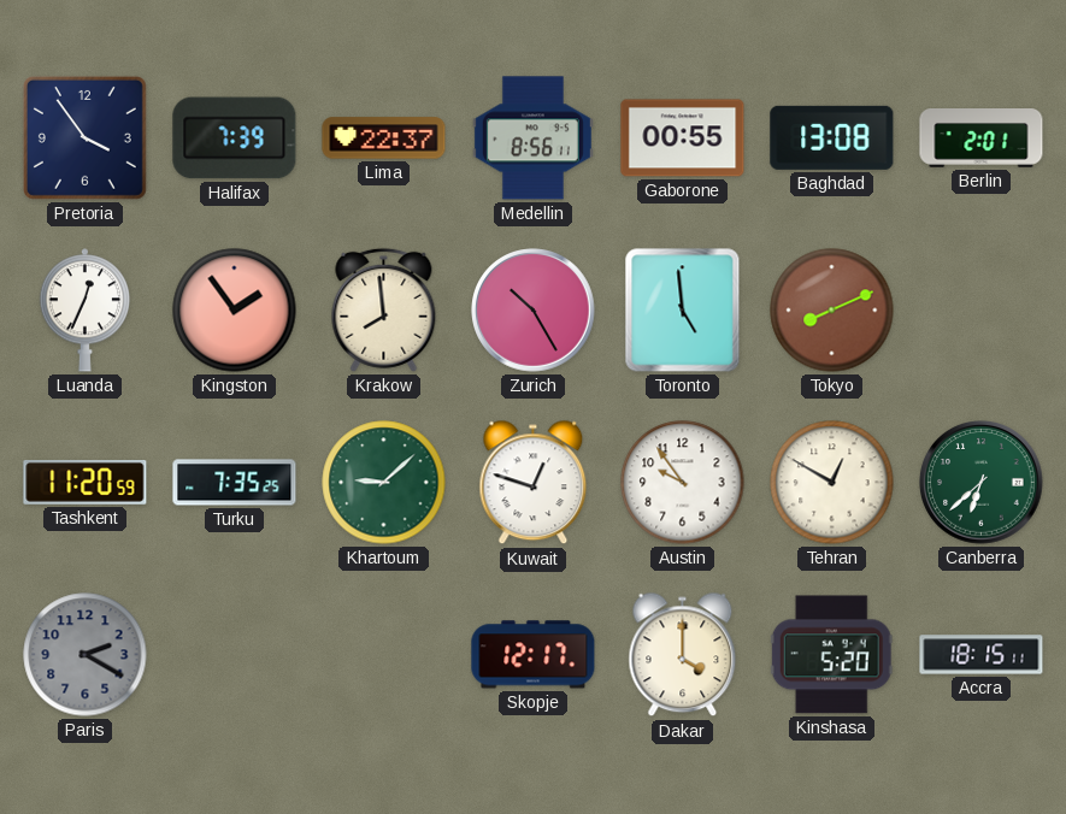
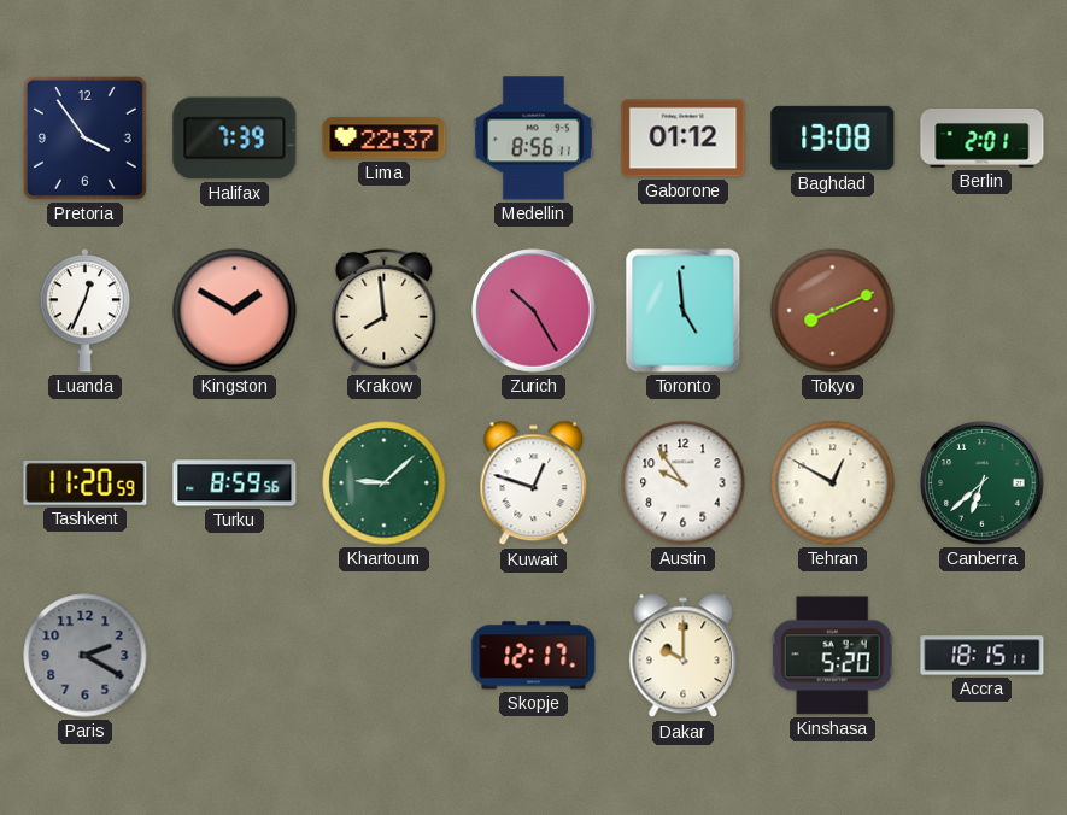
Gaborone: 00:55 -> 01:12 (684, 139)
Kingston: 1:54 -> 1:50 (235, 311)
Turku: 7:35 -> 8:59 (235, 483)
Dakar: 4:00 -> 10:00 (684, 656)
